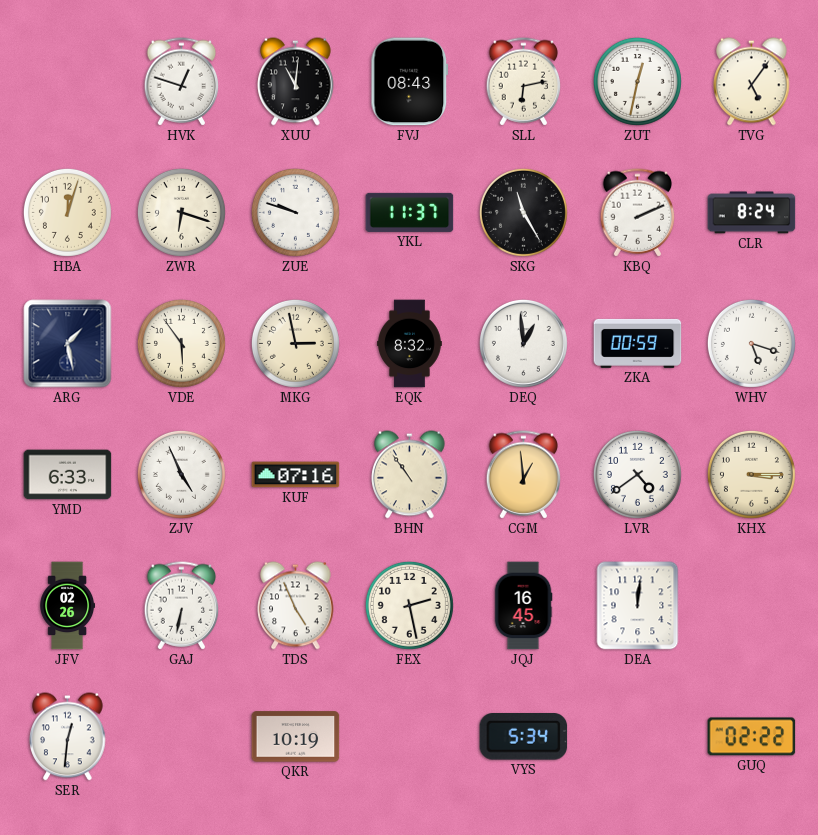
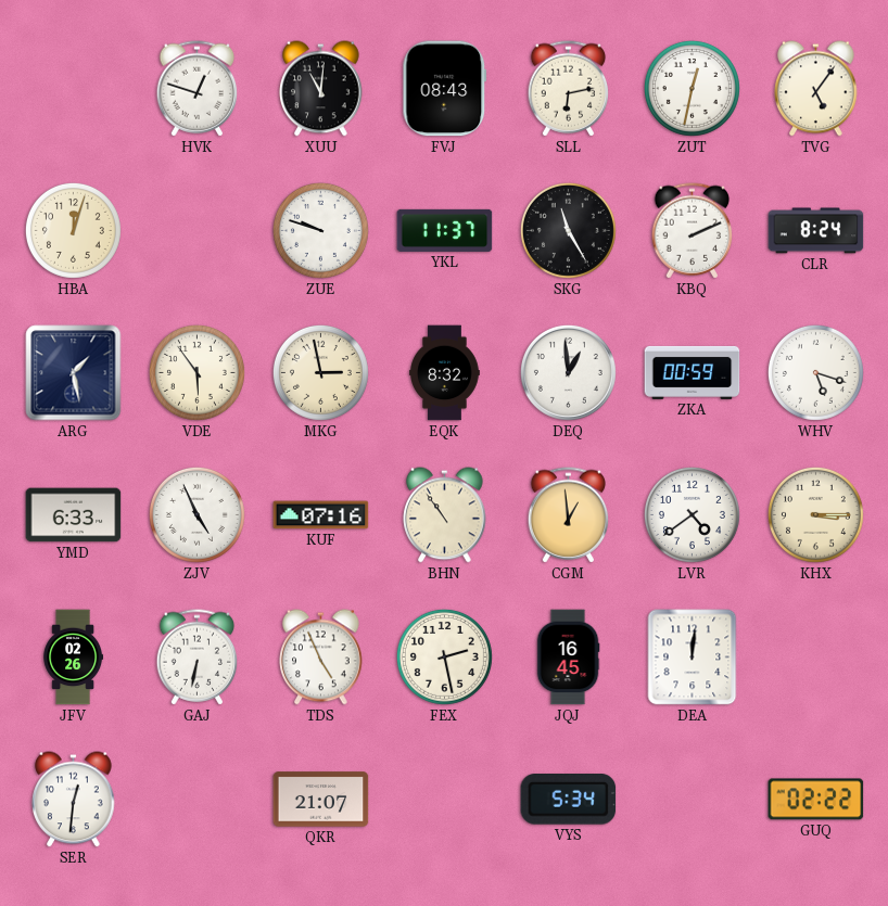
ZWR: 6:18 -> none (181, 212)
QKR: 10:19 -> 21:07 (321, 800)
